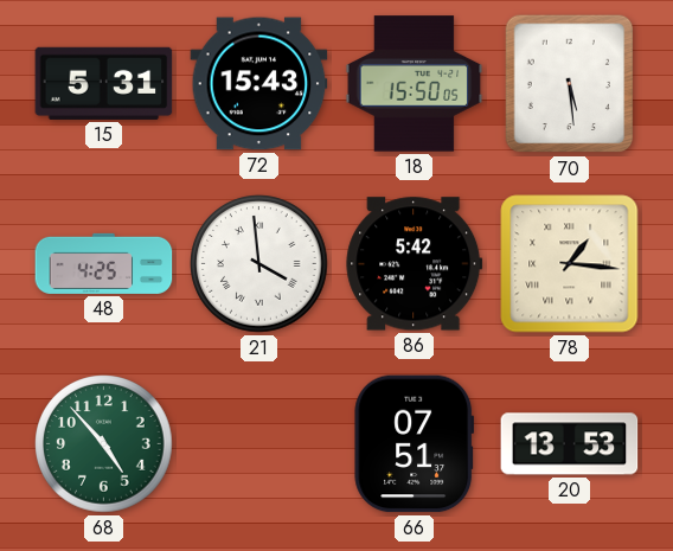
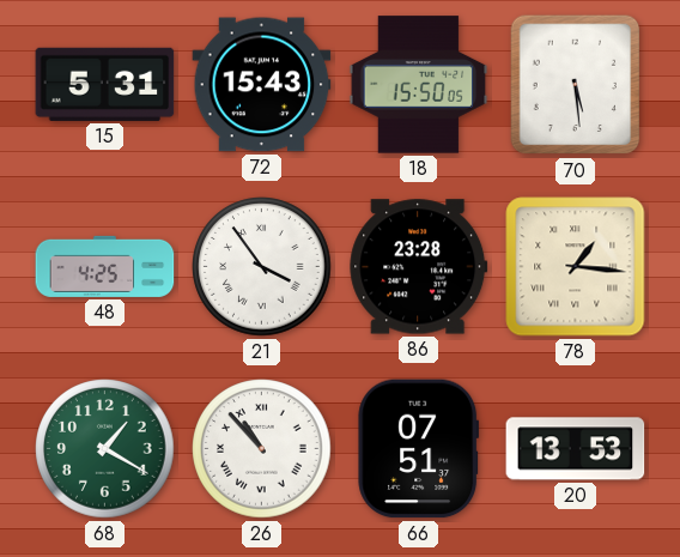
21: 3:59 -> 3:54 (262, 267)
86: 5:42 -> 23:28 (419, 267)
68: 4:53 -> 1:20 (105, 449)
26: none -> 10:53 (262, 449)
